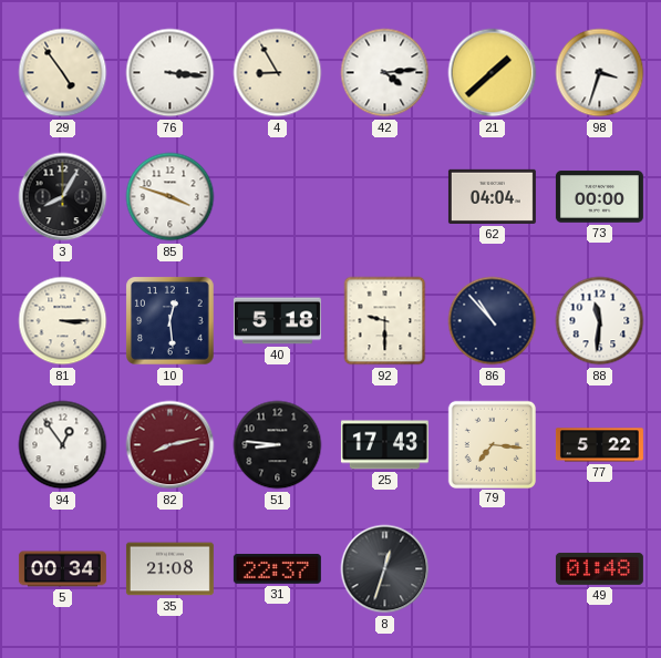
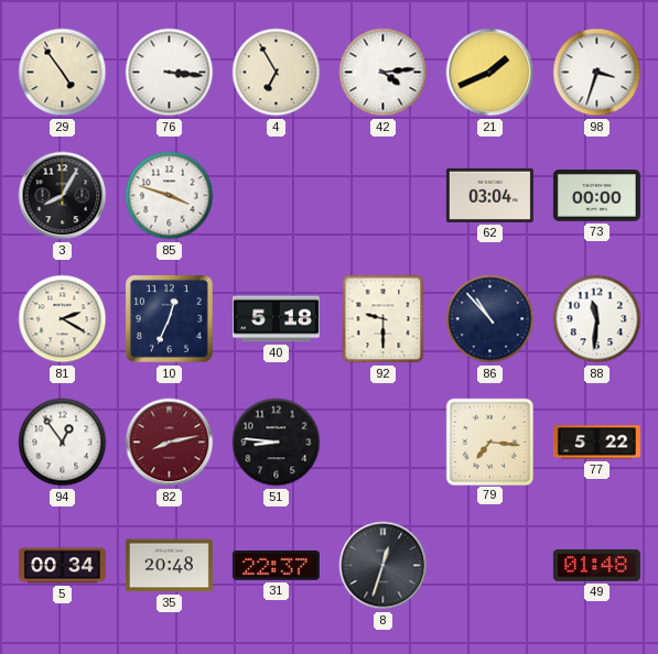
4: 8:55 -> 6:55 (277, 73)
21: 1:38 -> 1:41 (490, 73)
62: 04:04 -> 03:04 (489, 195)
81: 3:15 -> 2:20 (63, 319)
10: 12:29 -> 12:34 (170, 319)
25: 17:43 -> none (384, 445)
35: 21:08 -> 20:48 (169, 566)
